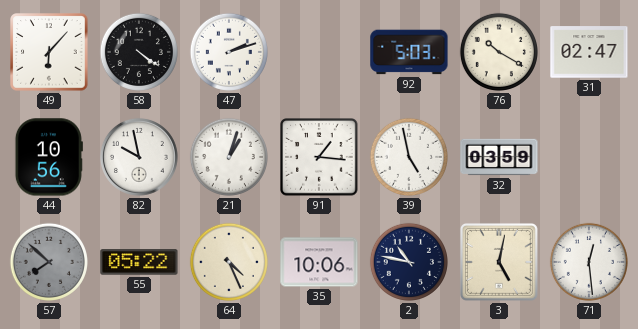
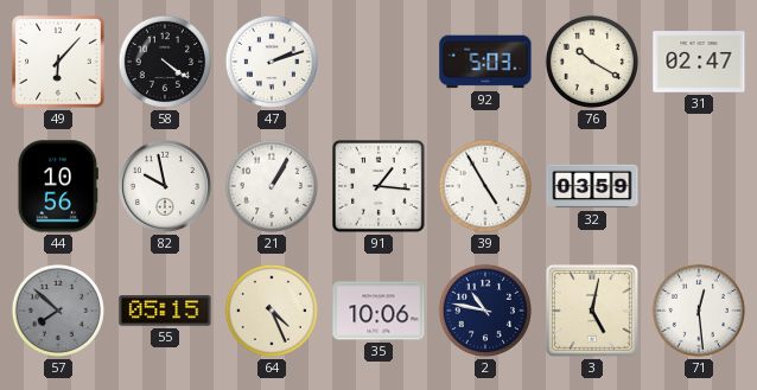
21: 1:03 -> 1:05 (272, 186)
39: 4:58 -> 4:55 (485, 186)
55: 05:22 -> 05:15 (165, 311)
